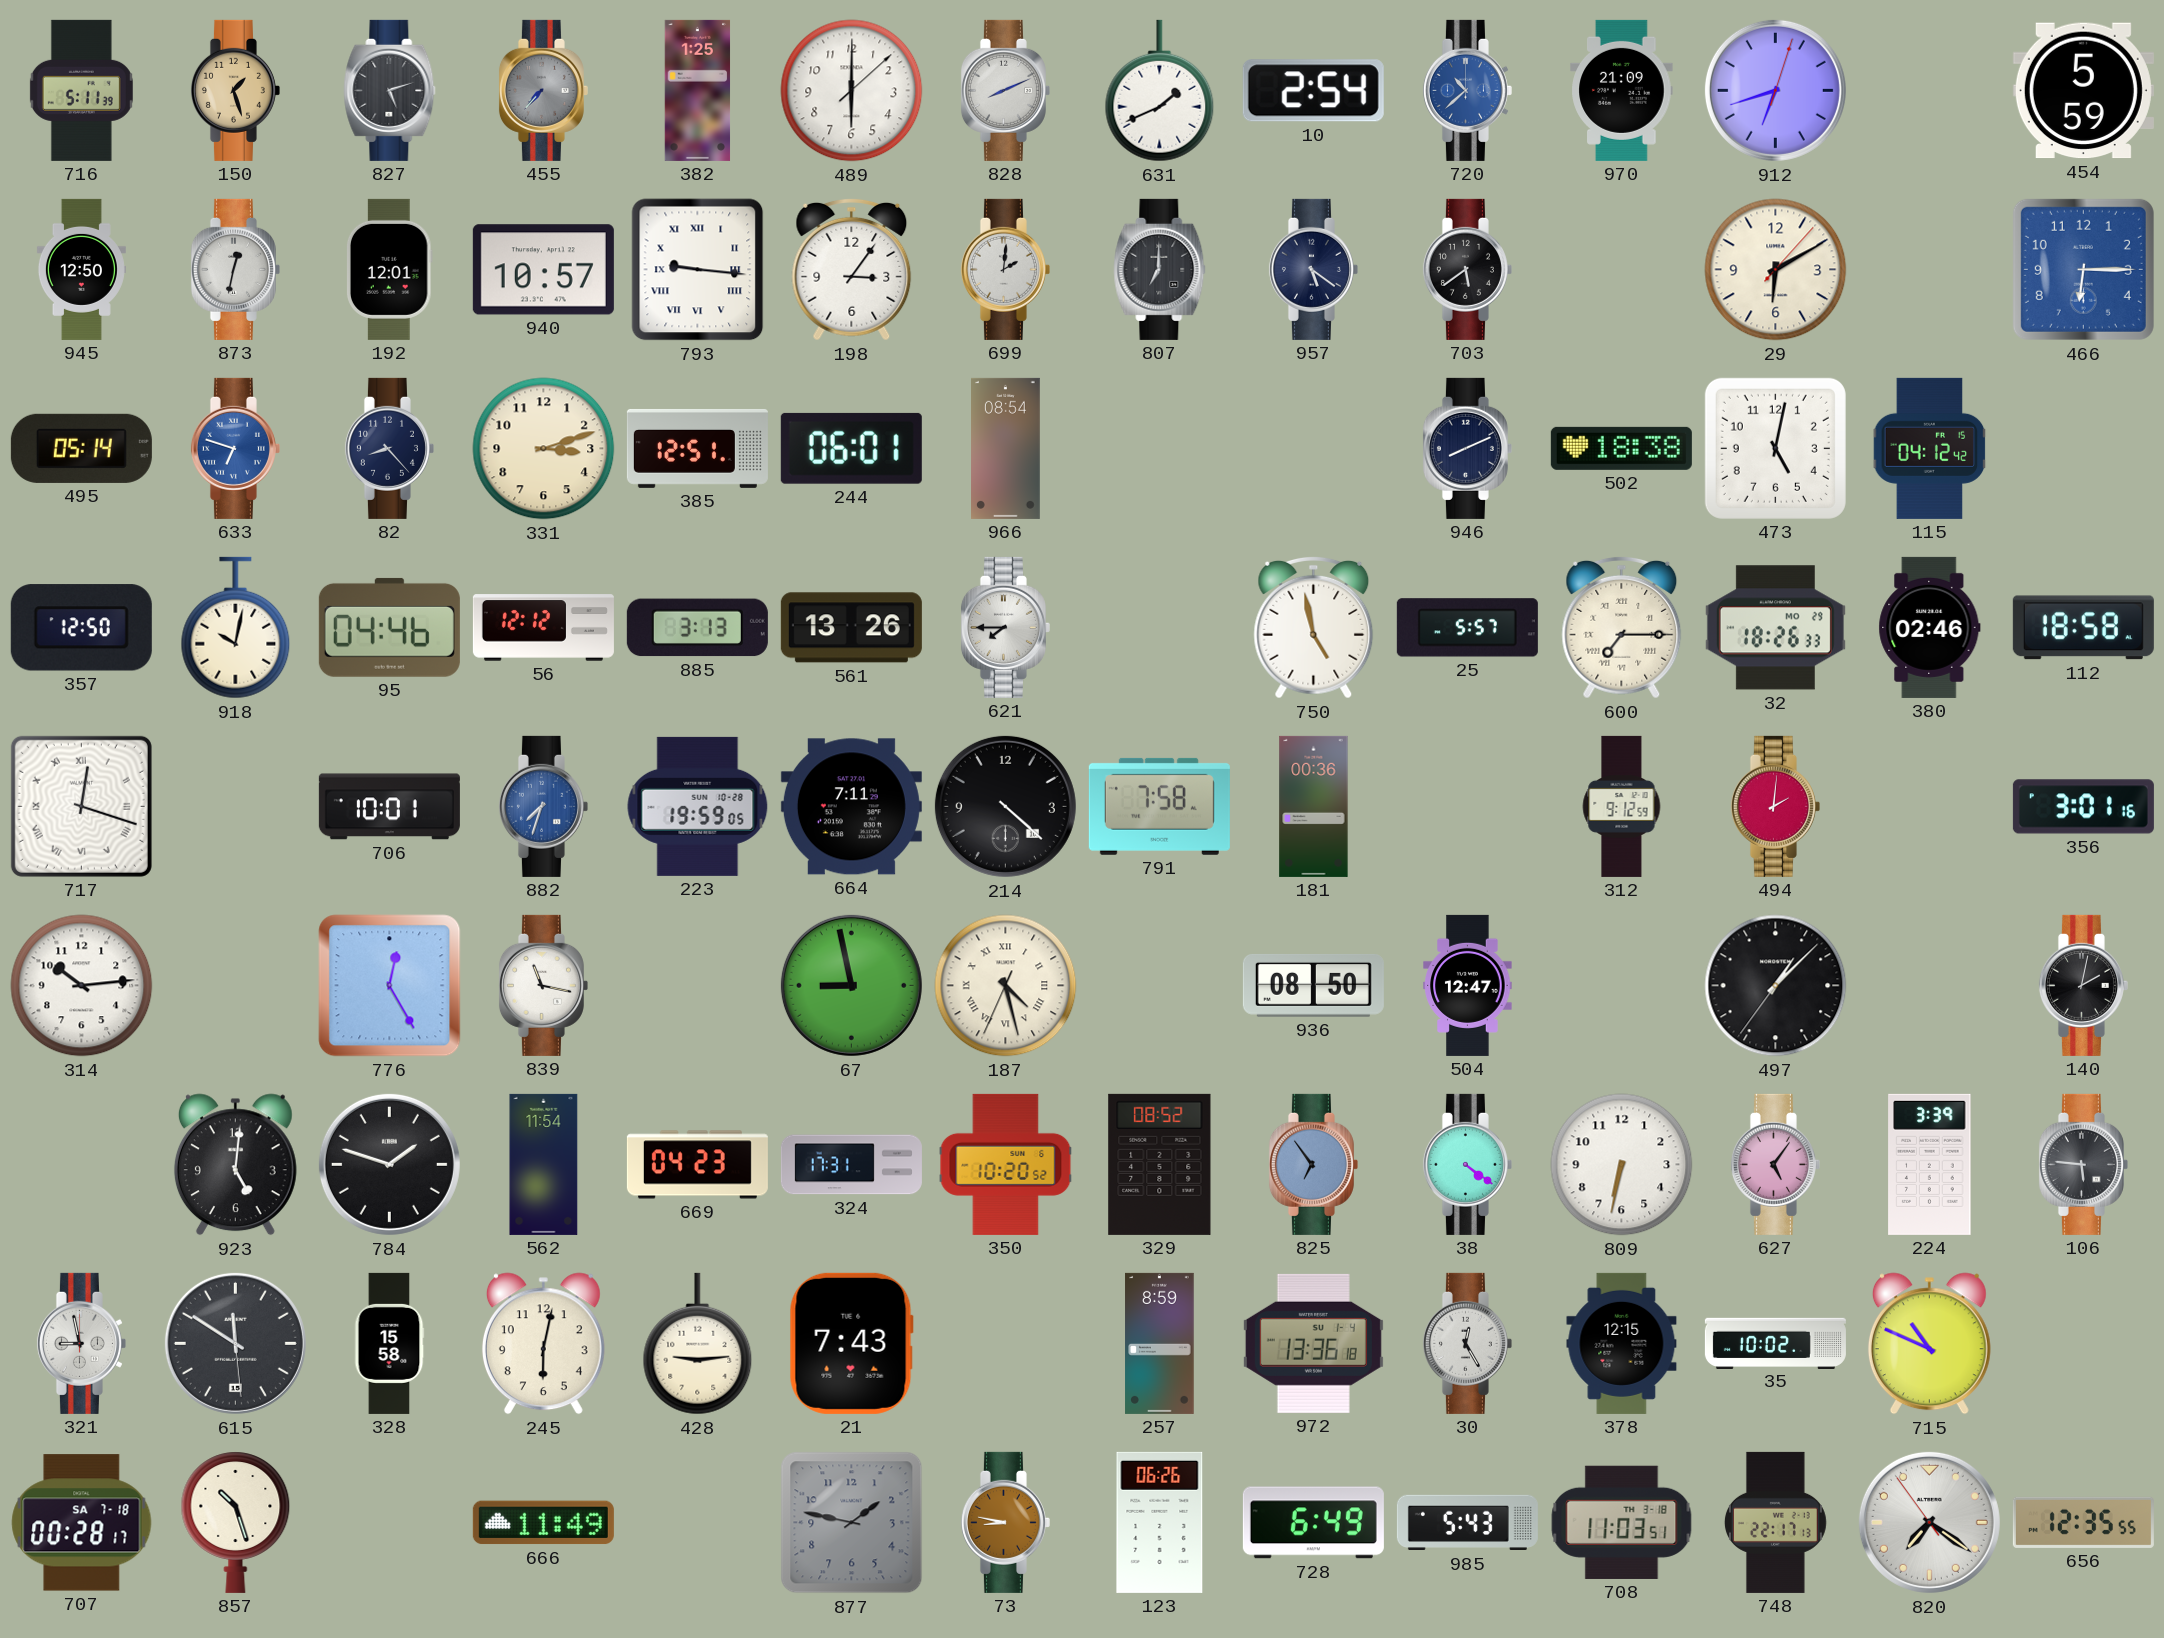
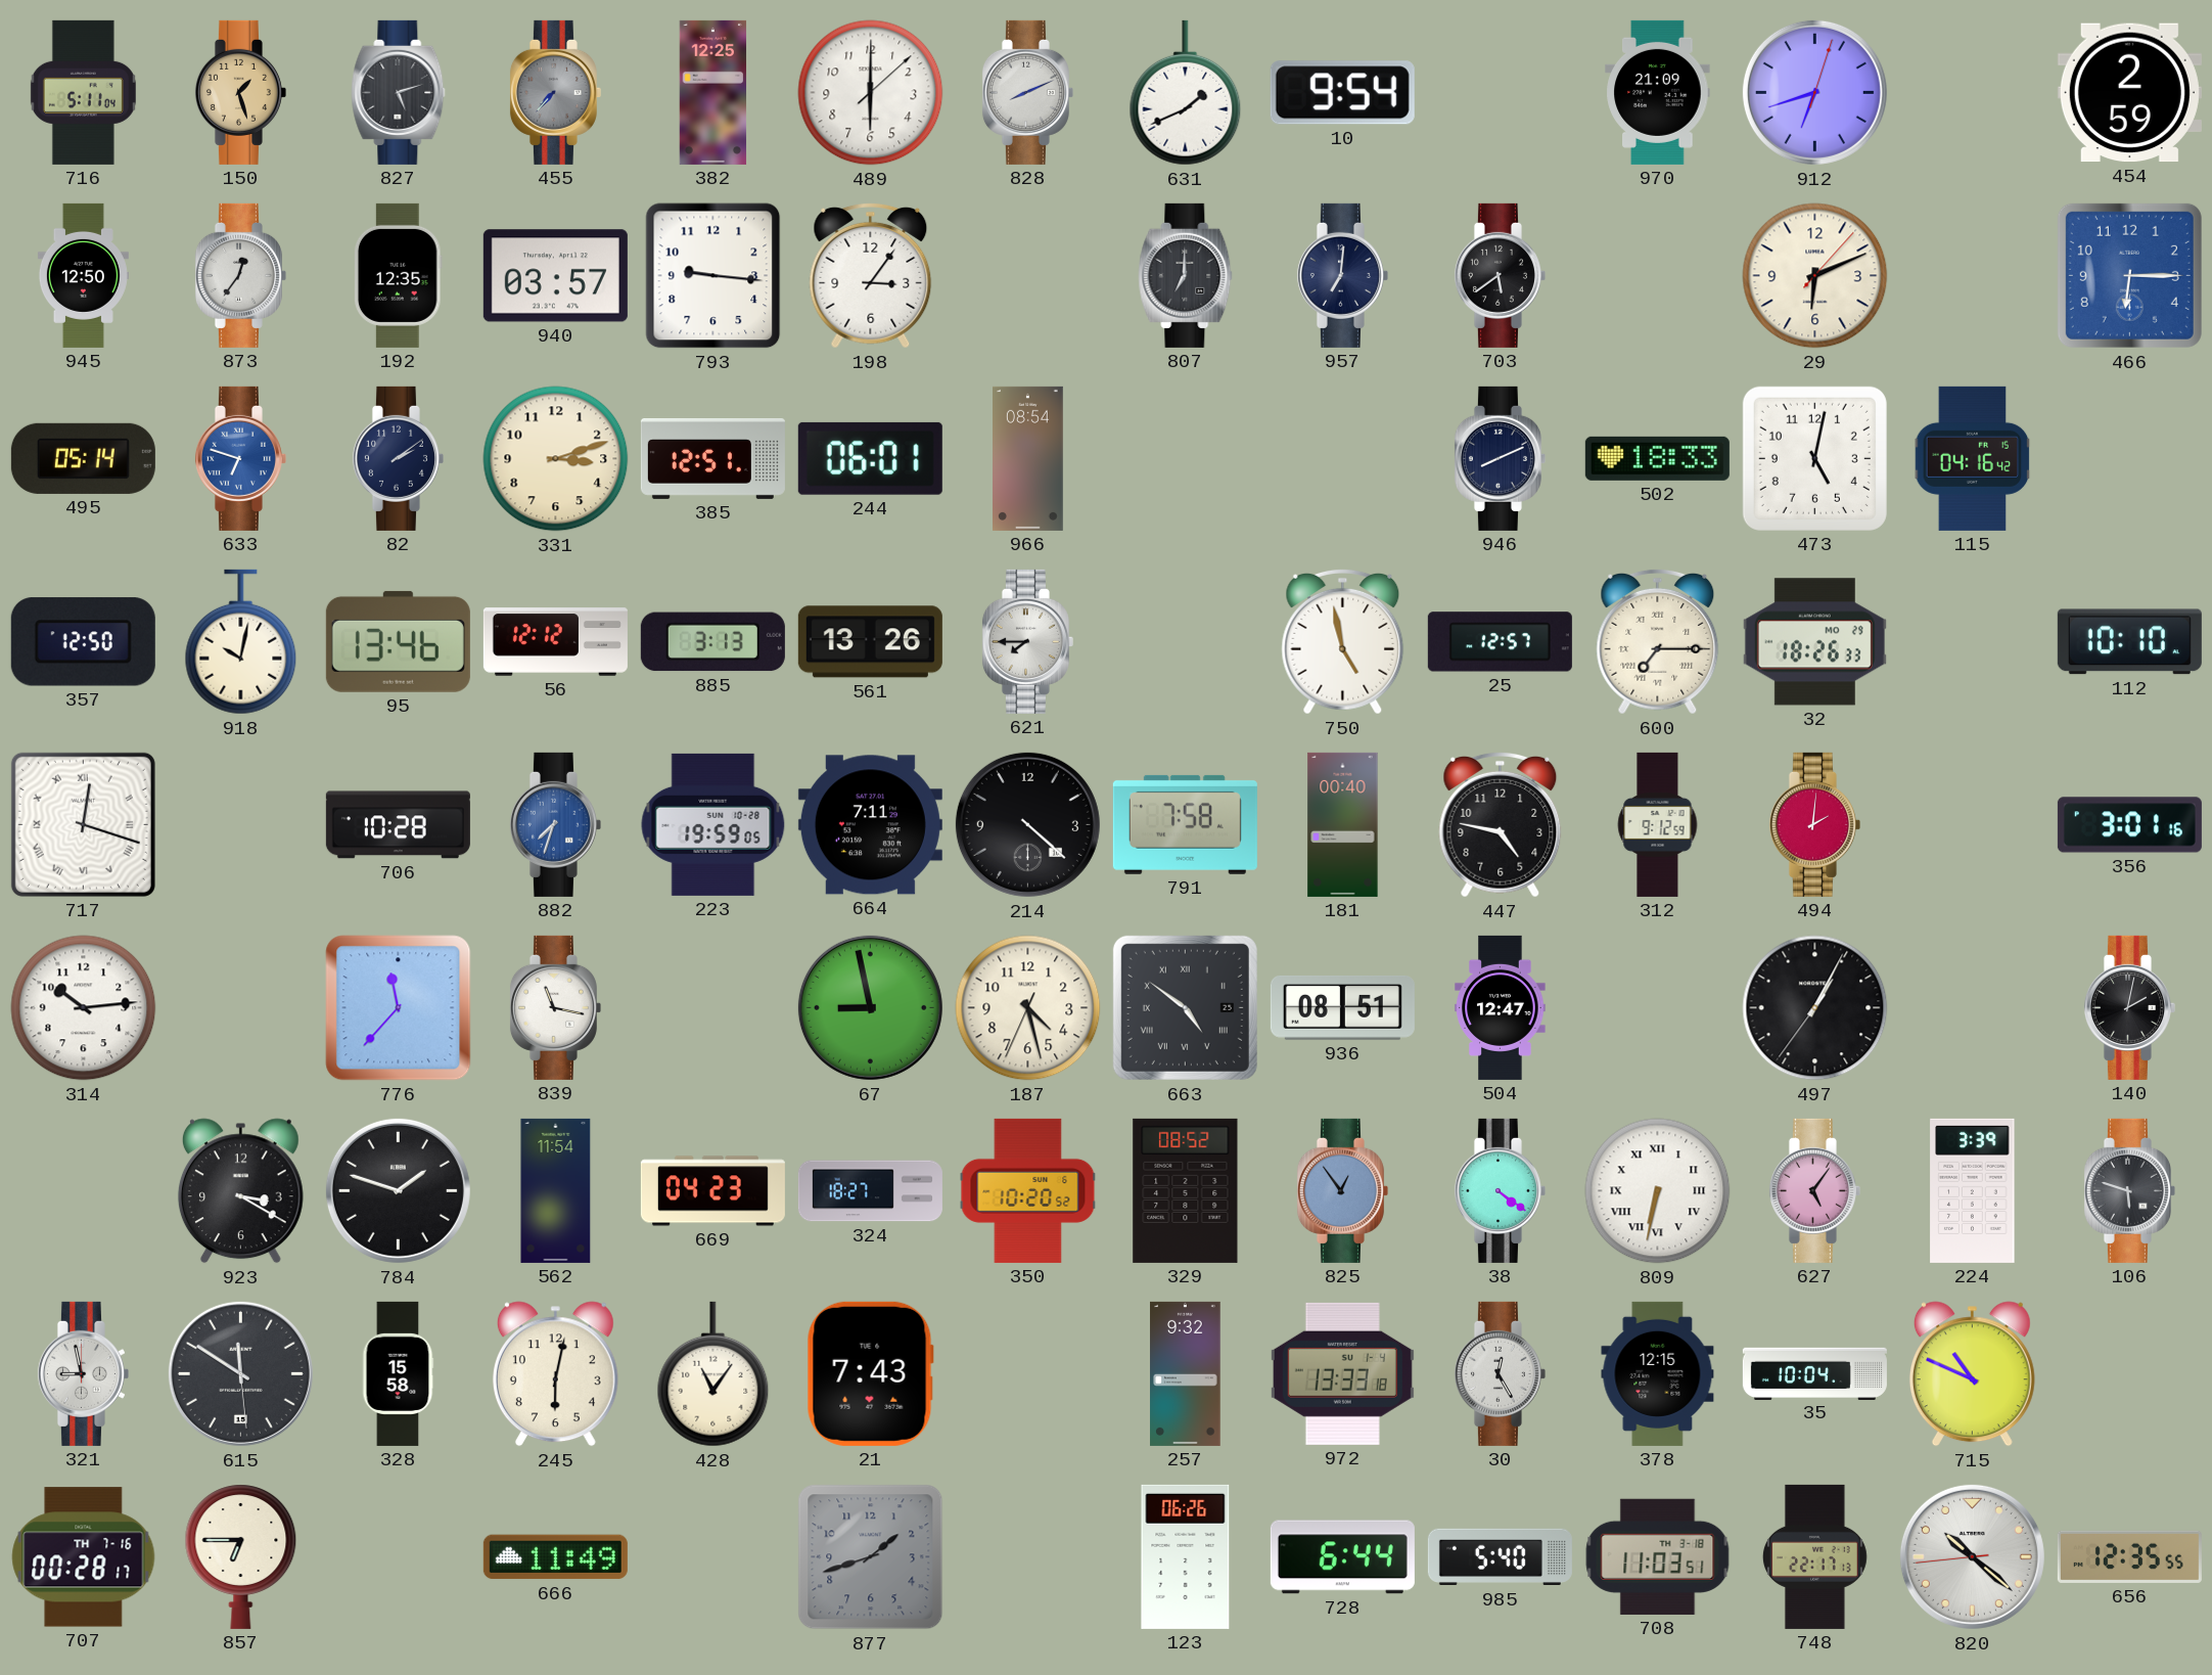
716: 5:11:39 -> 5:11:04 (83, 92)
382: 1:25 -> 12:25 (713, 92)
10: 2:54 -> 9:54 (1342, 93)
720: 10:38 -> none (1467, 90)
454: 5:59 -> 2:59 (2129, 93)
873: 12:32 -> 12:36 (240, 275)
192: 12:01 -> 12:35 (399, 275)
940: 10:57 -> 03:57 (555, 276)
793 numerals: Roman -> Arabic (713, 276)
699: 2:01 -> none (1005, 269)
957: 5:21 -> 7:01 (1342, 275)
29: 6:10 -> 6:11 (1815, 276)
82: 8:23 -> 2:09 (398, 458)
502: 18:38 -> 18:33 (1657, 458)
115: 04:12 -> 04:16 (1973, 458)
95: 04:46 -> 13:46 (398, 641)
25: 5:57 -> 12:57 (1500, 642)
380: 02:46 -> none (1930, 627)
112: 18:58 -> 10:10 (2129, 642)
706: 10:01 -> 10:28 (398, 825)
181: 00:36 -> 00:40 (1343, 824)
447: none -> 4:47 (1501, 824)
776: 12:25 -> 11:37 (399, 1008)
187 numerals: Roman -> Arabic (1028, 1008)
663: none -> 4:51 (1185, 1007)
936: 08:50 -> 08:51 (1342, 1007)
497: 1:07 -> 1:04 (1815, 1008)
923: 5:01 -> 3:20 (240, 1191)
324: 17:31 -> 18:27 (870, 1191)
825: 6:54 -> 12:54 (1342, 1190)
809 numerals: Arabic -> Roman (1658, 1191)
106: 5:46 -> 5:48 (2129, 1190)
428: 9:14 -> 11:06 (713, 1374)
257: 8:59 -> 9:32 (1186, 1373)
972: 13:36 -> 13:33 (1342, 1373)
35: 10:02 -> 10:04 (1814, 1373)
707 date: SA 7-18 -> TH 7-16 (84, 1557)
857: 10:27 -> 6:45 (241, 1556)
877: 1:47 -> 1:42 (871, 1557)
73: 8:47 -> none (1005, 1522)
728: 6:49 -> 6:44 (1342, 1557)
985: 5:43 -> 5:40 (1500, 1557)
820: 7:20 -> 10:21 (1972, 1556)
